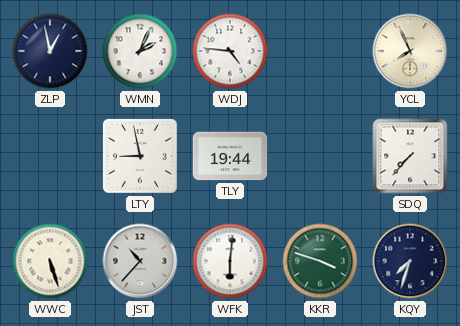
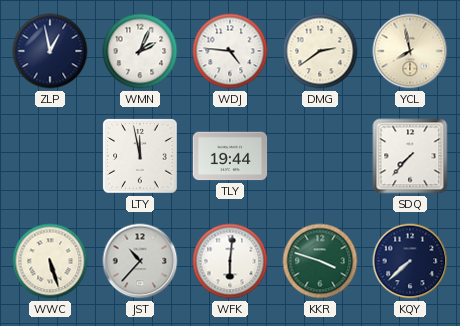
DMG: none -> 2:39 (320, 51)
YCL: 7:56 -> 7:58 (410, 51)
LTY: 8:58 -> 11:58 (140, 156)
KQY: 7:33 -> 7:38 (410, 261)
